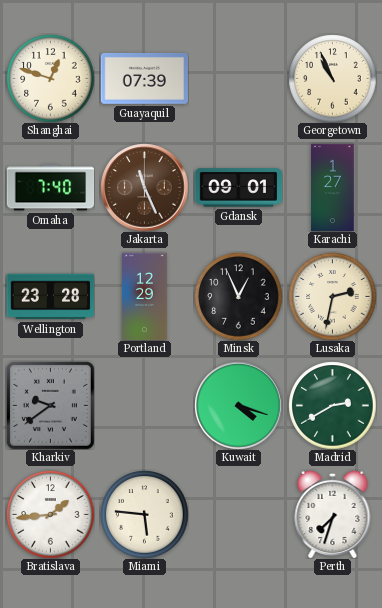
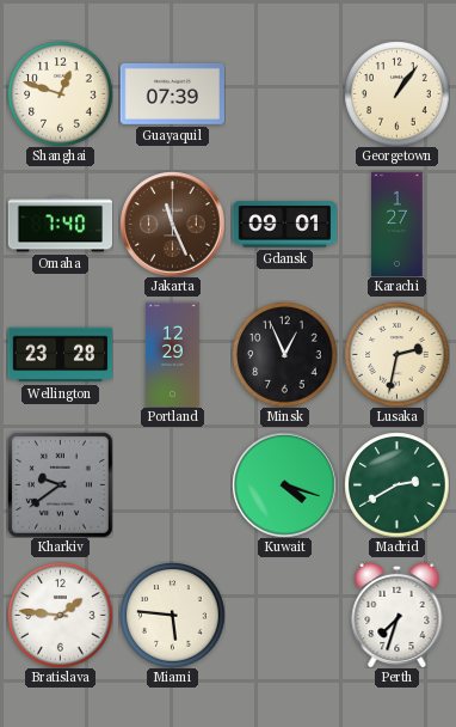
Georgetown: 10:56 -> 1:06 (396, 93)
Bratislava: 1:44 -> 1:46 (60, 615)
